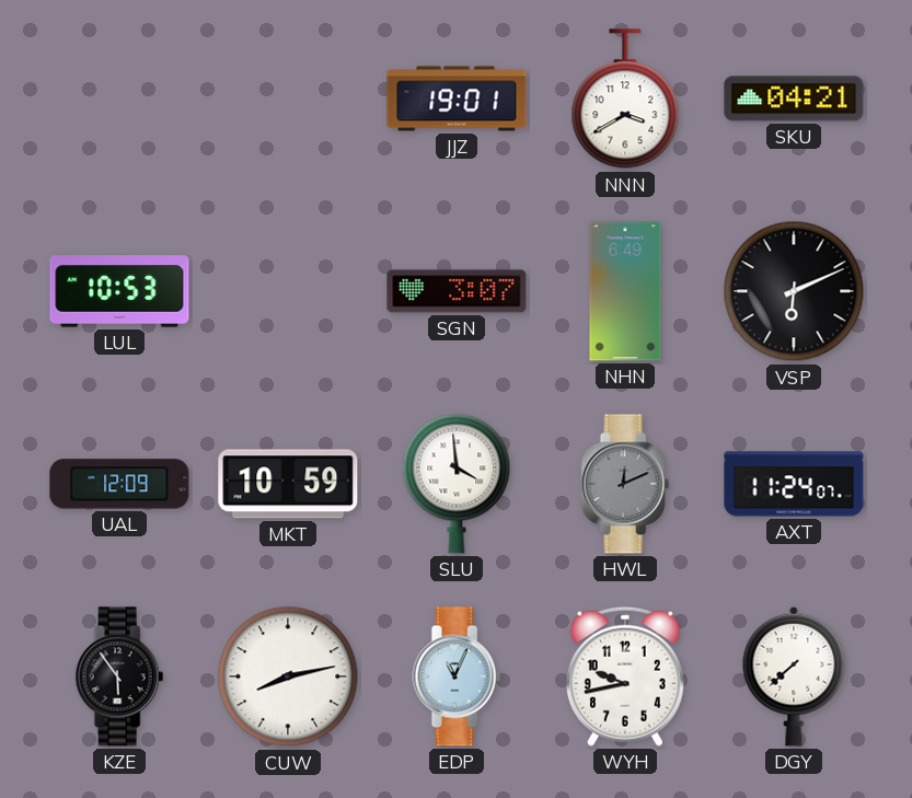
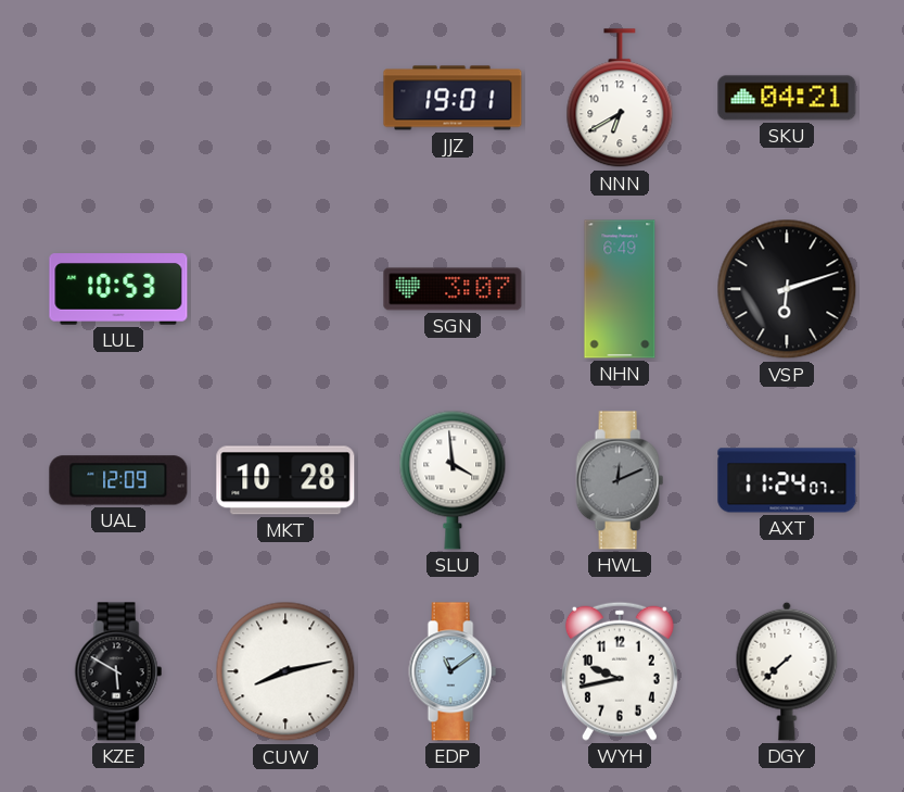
NNN: 3:40 -> 6:40 (620, 99)
VSP: 6:11 -> 6:12 (787, 289)
MKT: 10:59 -> 10:28 (285, 480)
KZE: 5:54 -> 5:50 (118, 671)
EDP: 11:04 -> 11:09 (453, 671)
